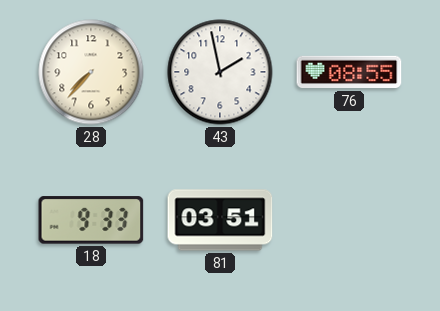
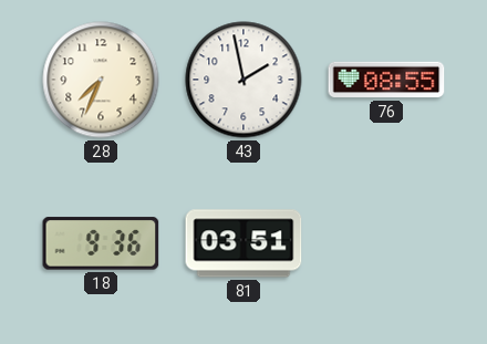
28: 7:37 -> 7:34 (101, 80)
18: 9:33 -> 9:36 (101, 243)
